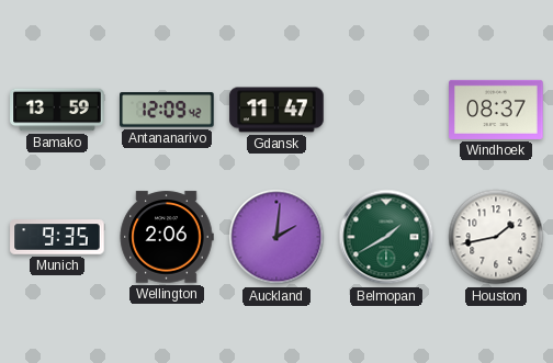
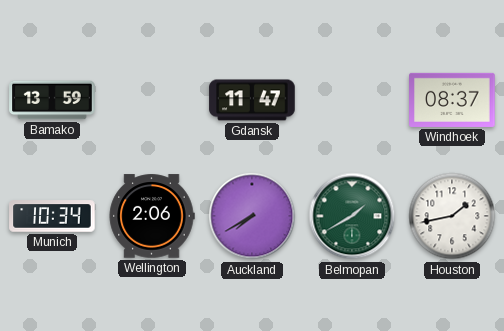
Antananarivo: 12:09 -> none (167, 110)
Munich: 9:35 -> 10:34 (52, 216)
Auckland: 2:01 -> 7:40 (252, 216)
